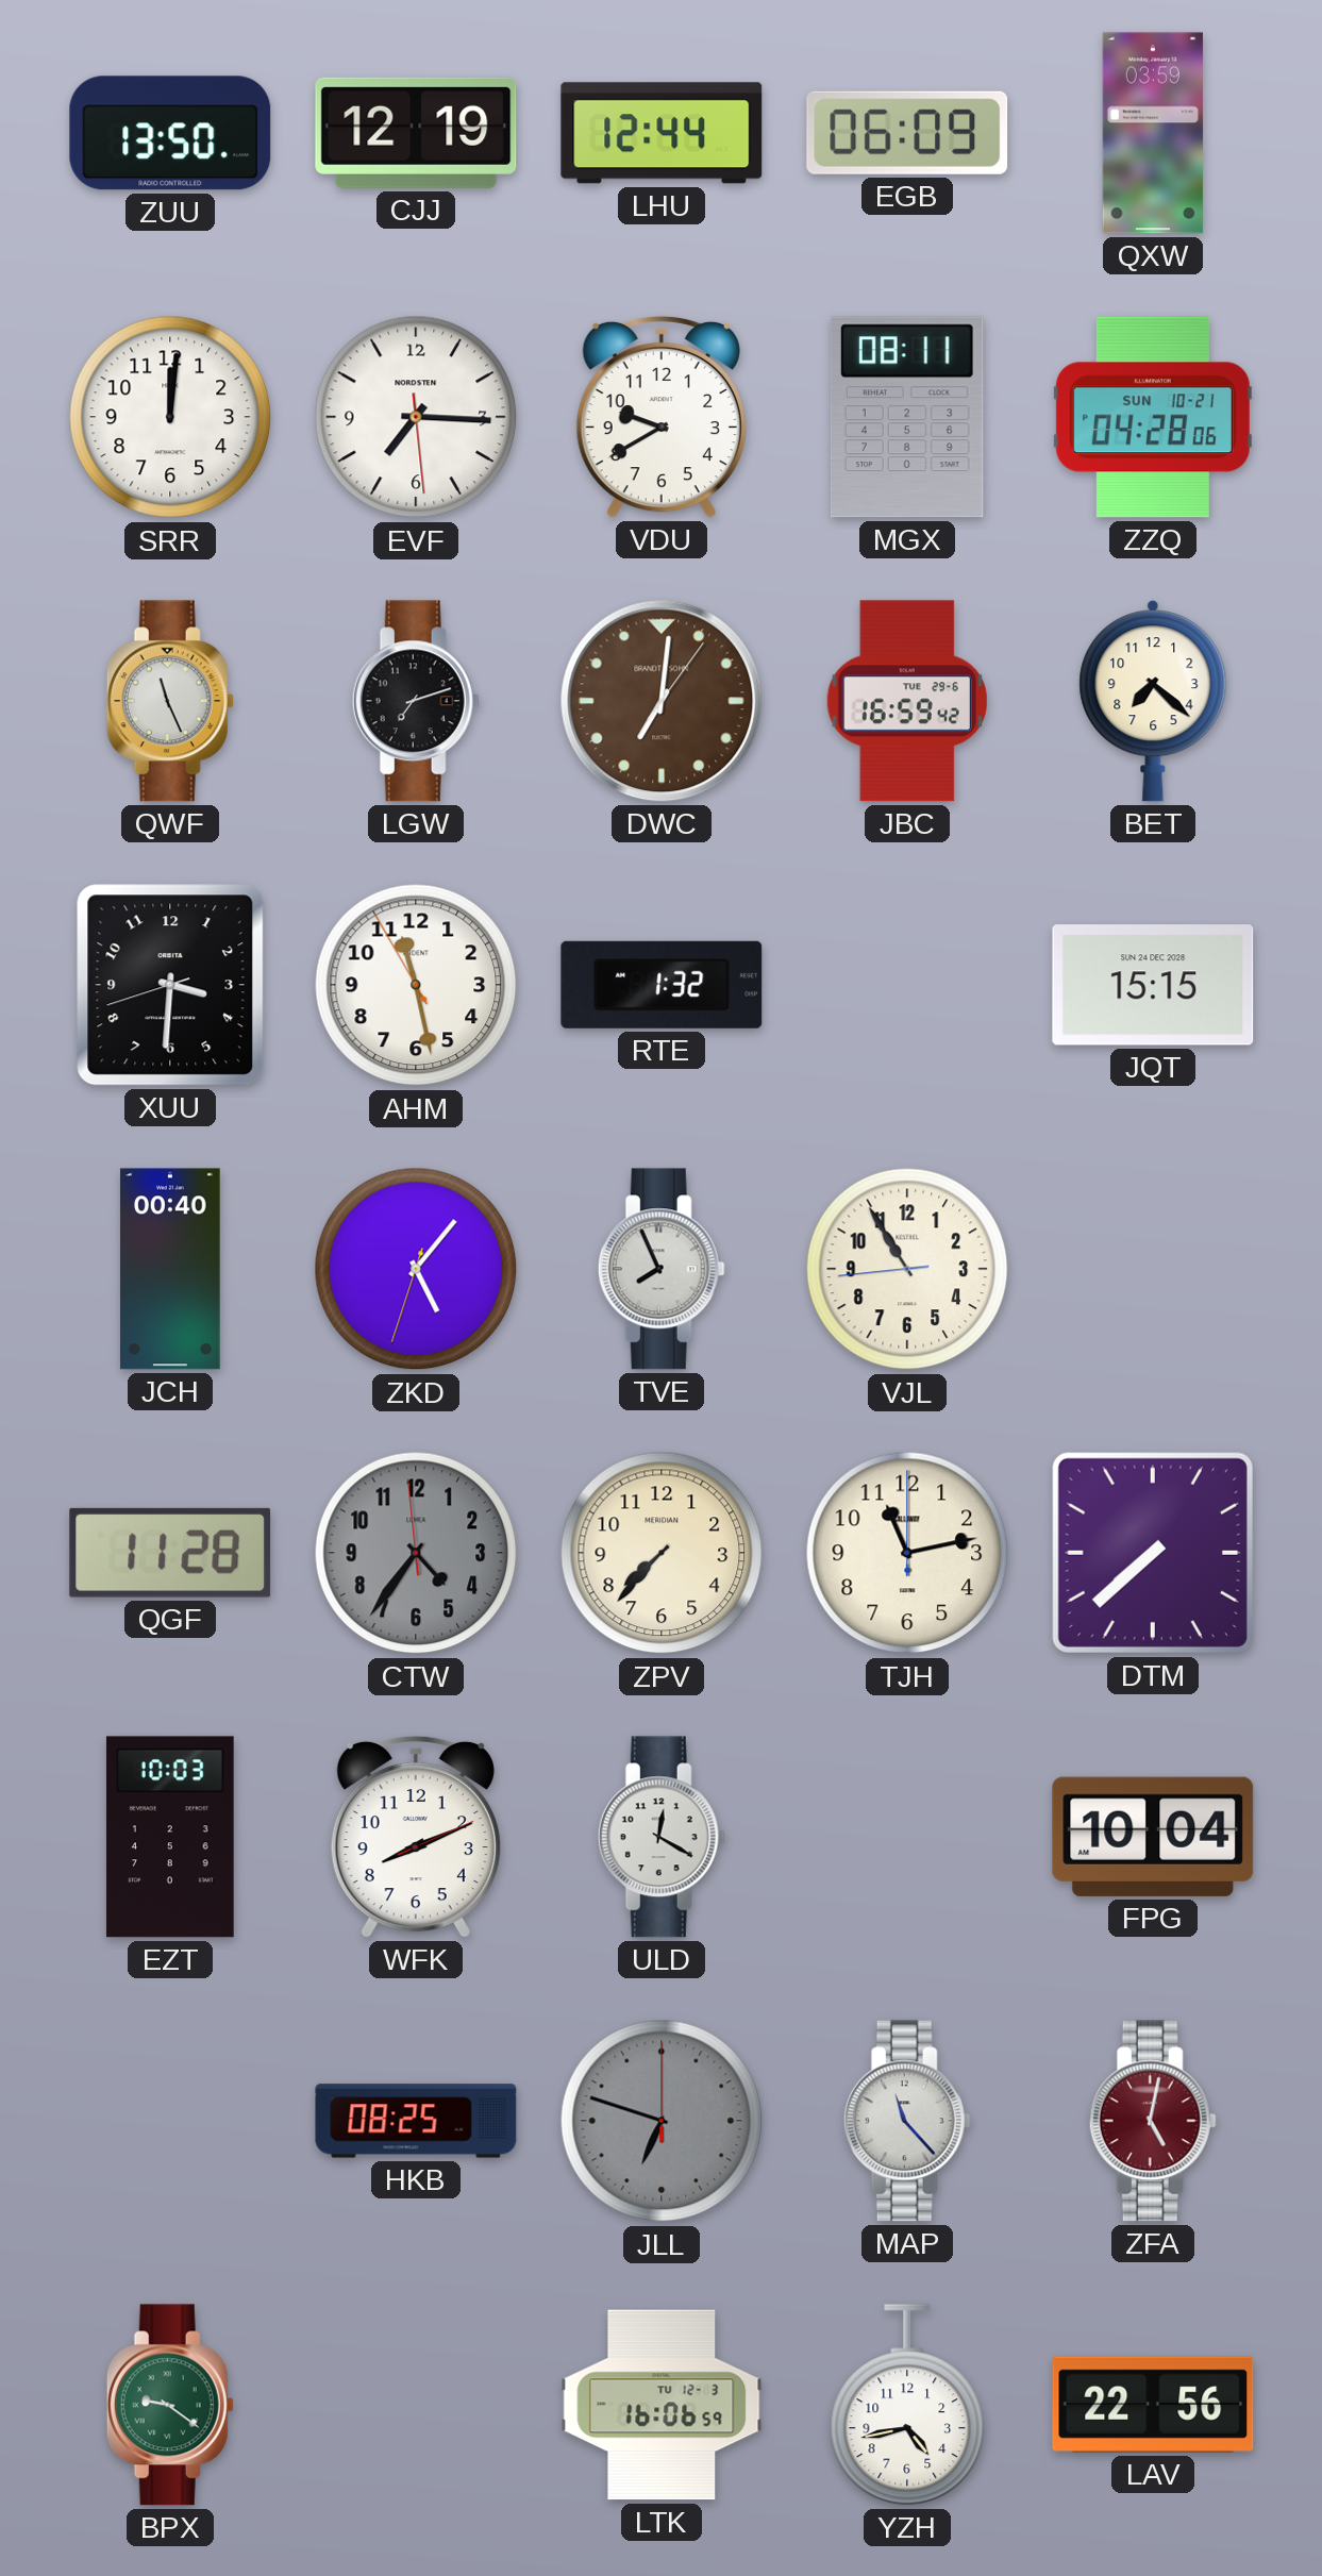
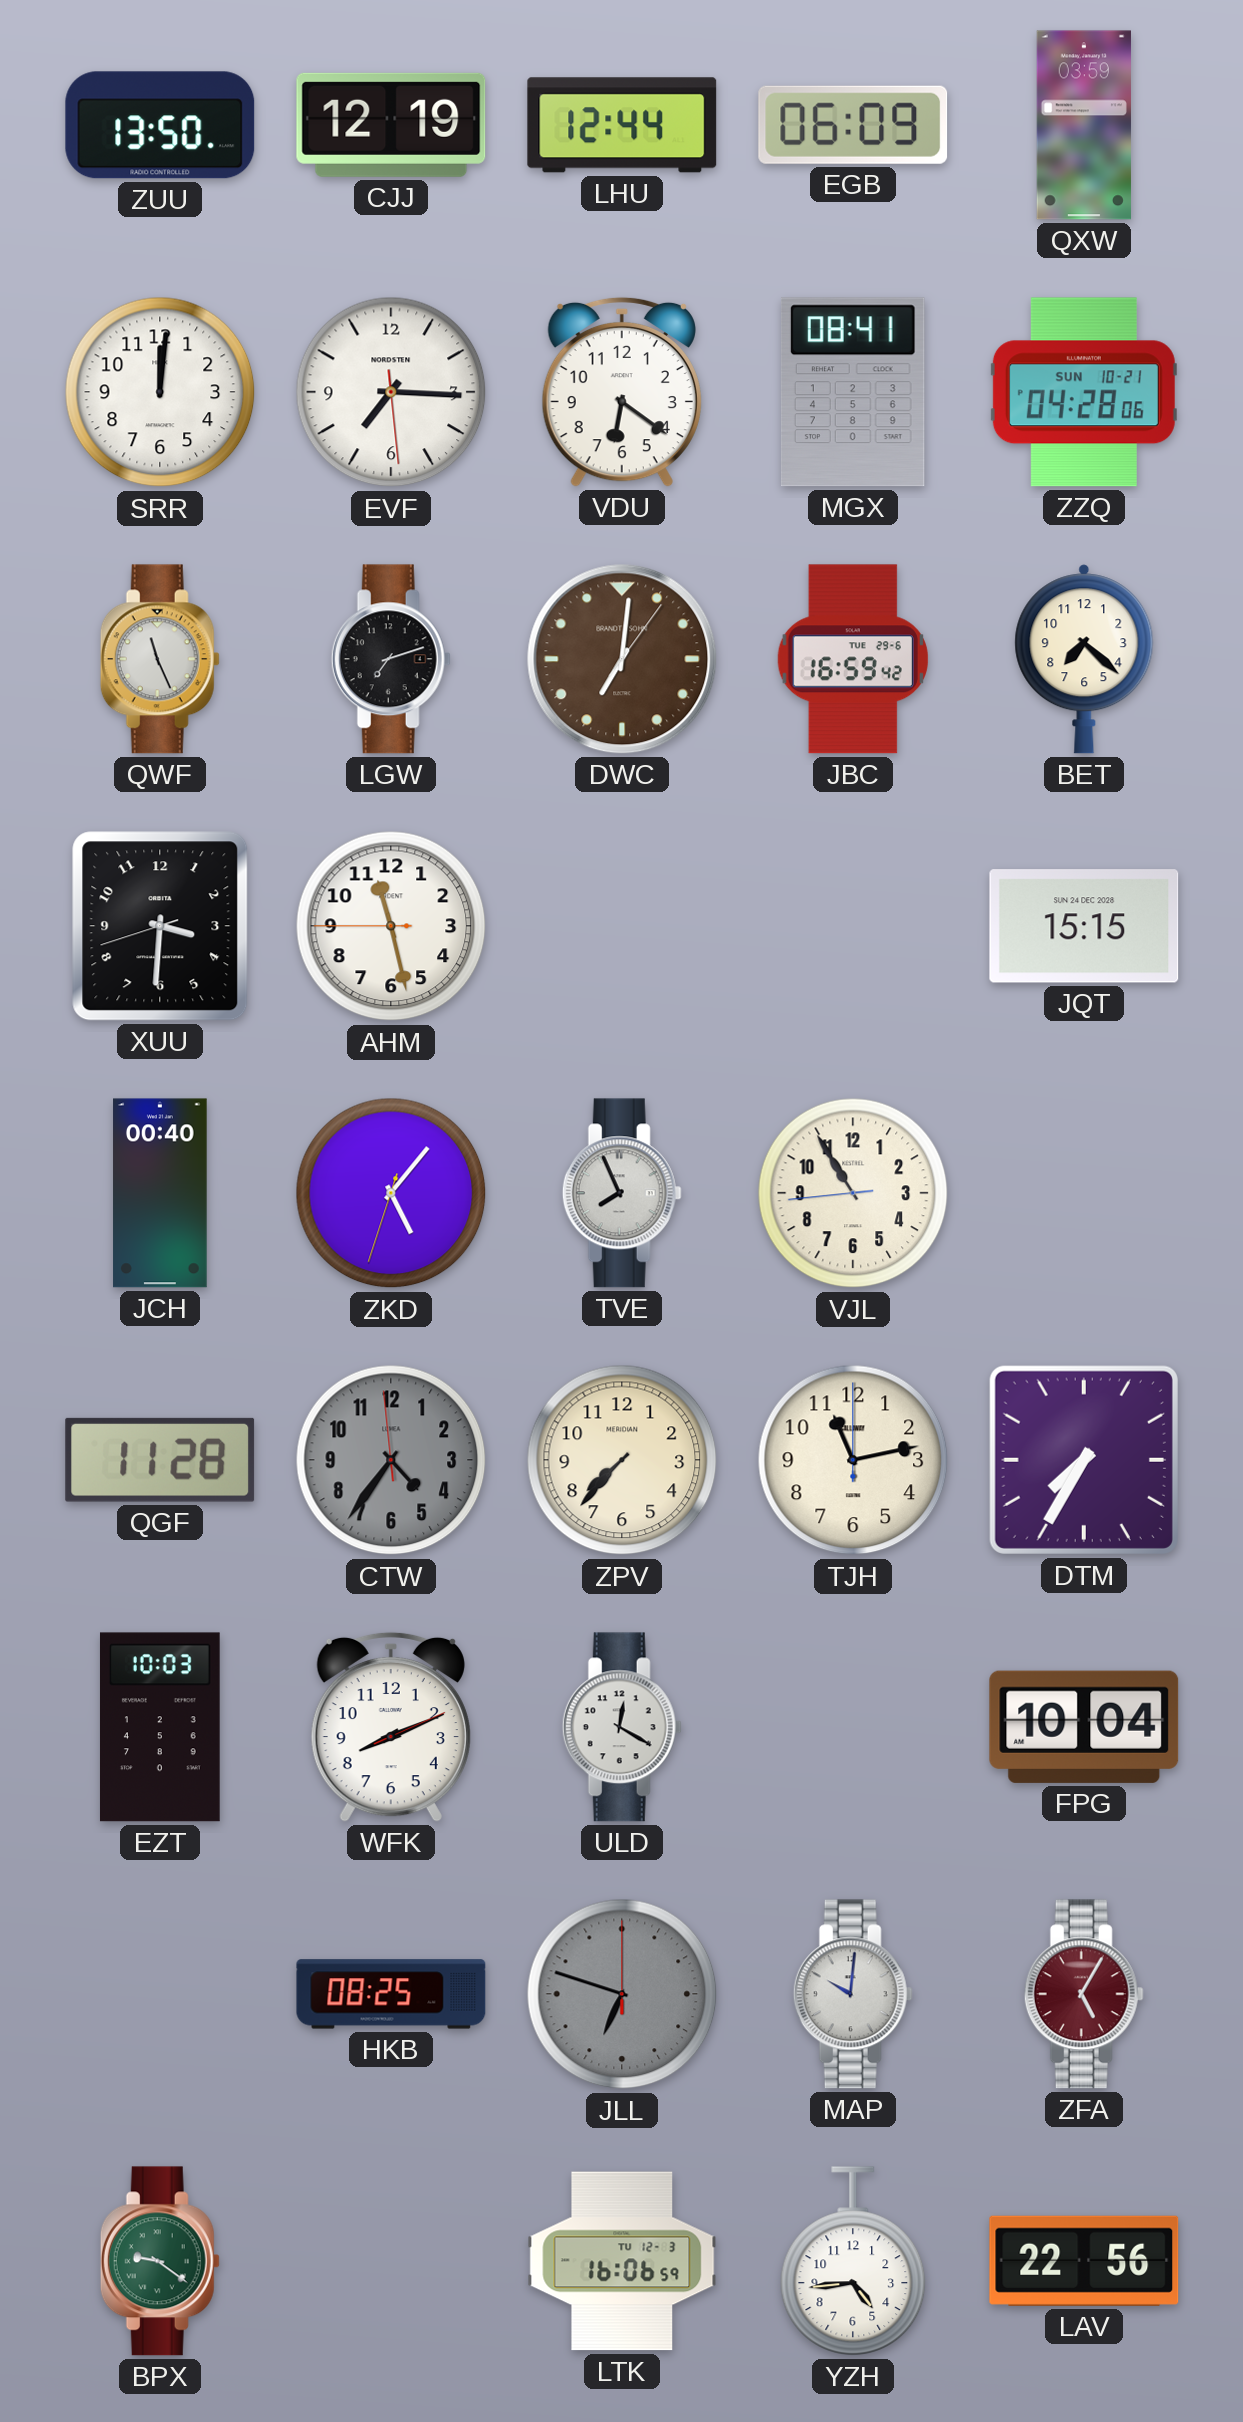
VDU: 9:40 -> 6:21 (622, 392)
MGX: 08:11 -> 08:41 (853, 392)
AHM: 11:27:55 -> 11:27:45 (391, 926)
RTE: 1:32 -> none (662, 985)
DTM: 7:38 -> 7:35 (1084, 1460)
MAP: 11:23 -> 10:01 (853, 1994)
ZFA: 5:02 -> 5:05 (1084, 1994)
YZH: 4:43 -> 4:44 (853, 2261)
